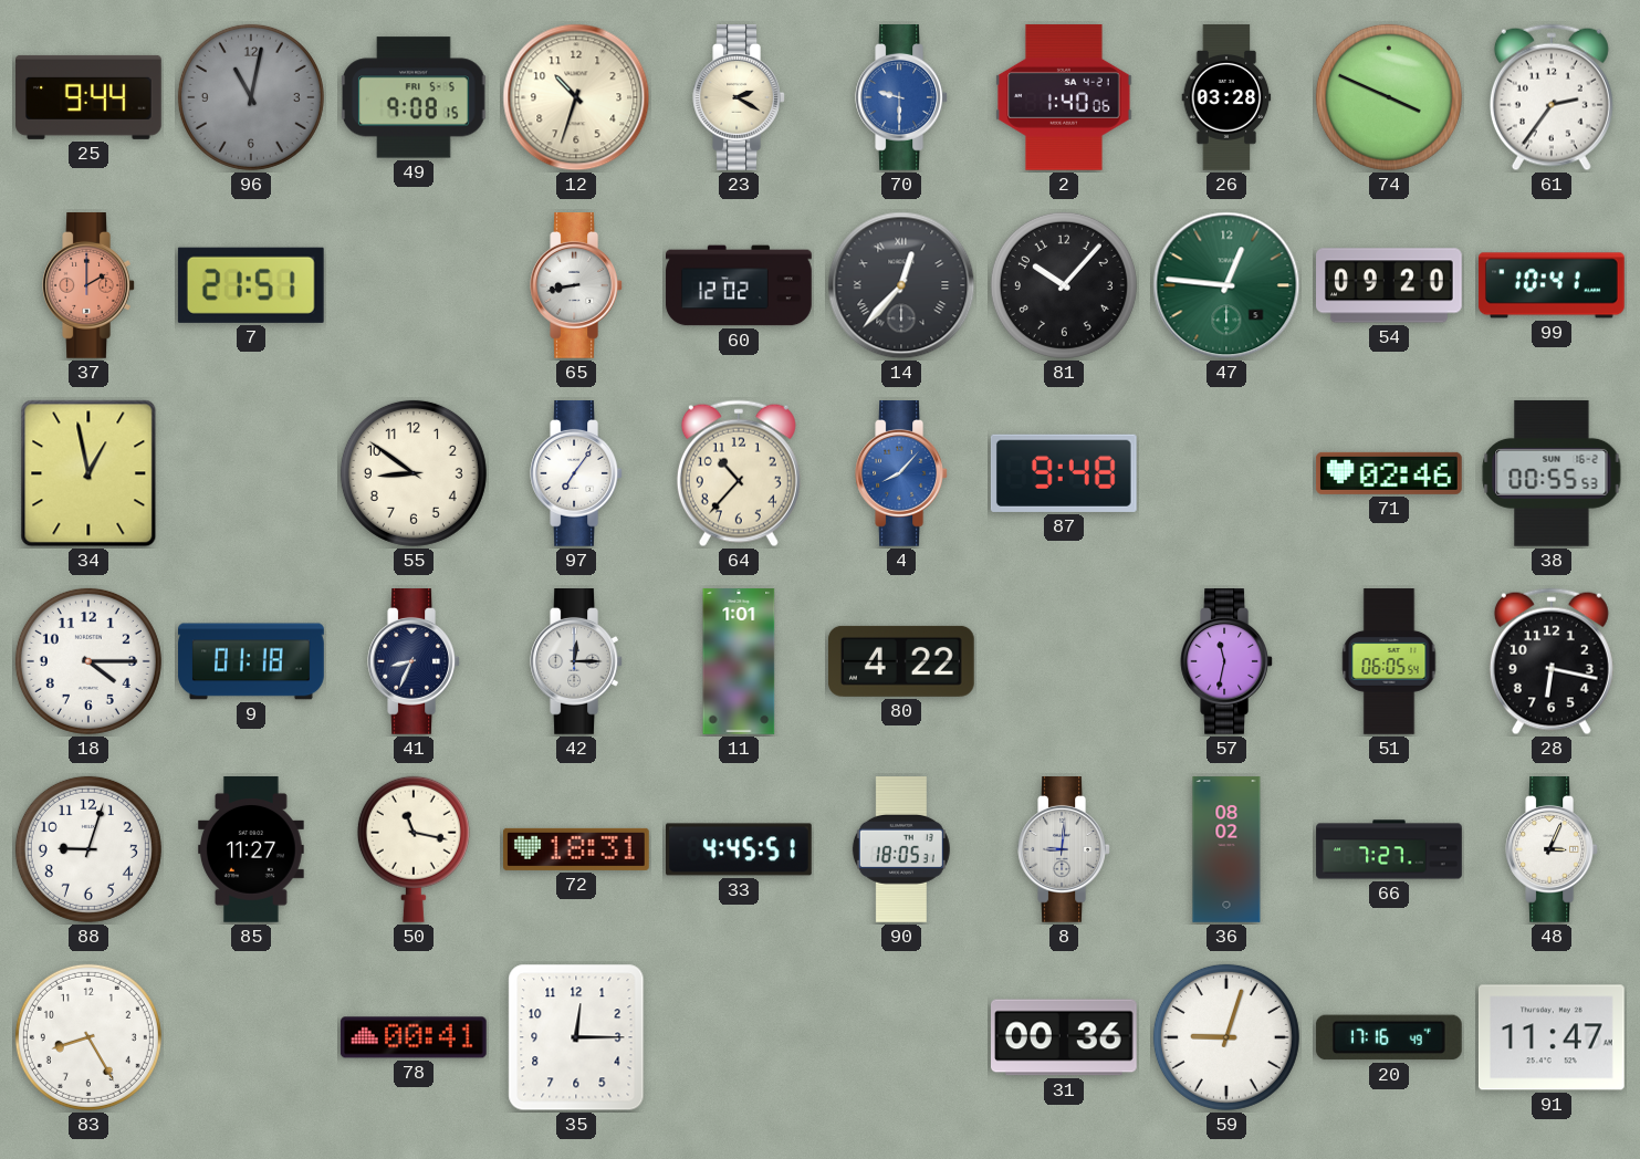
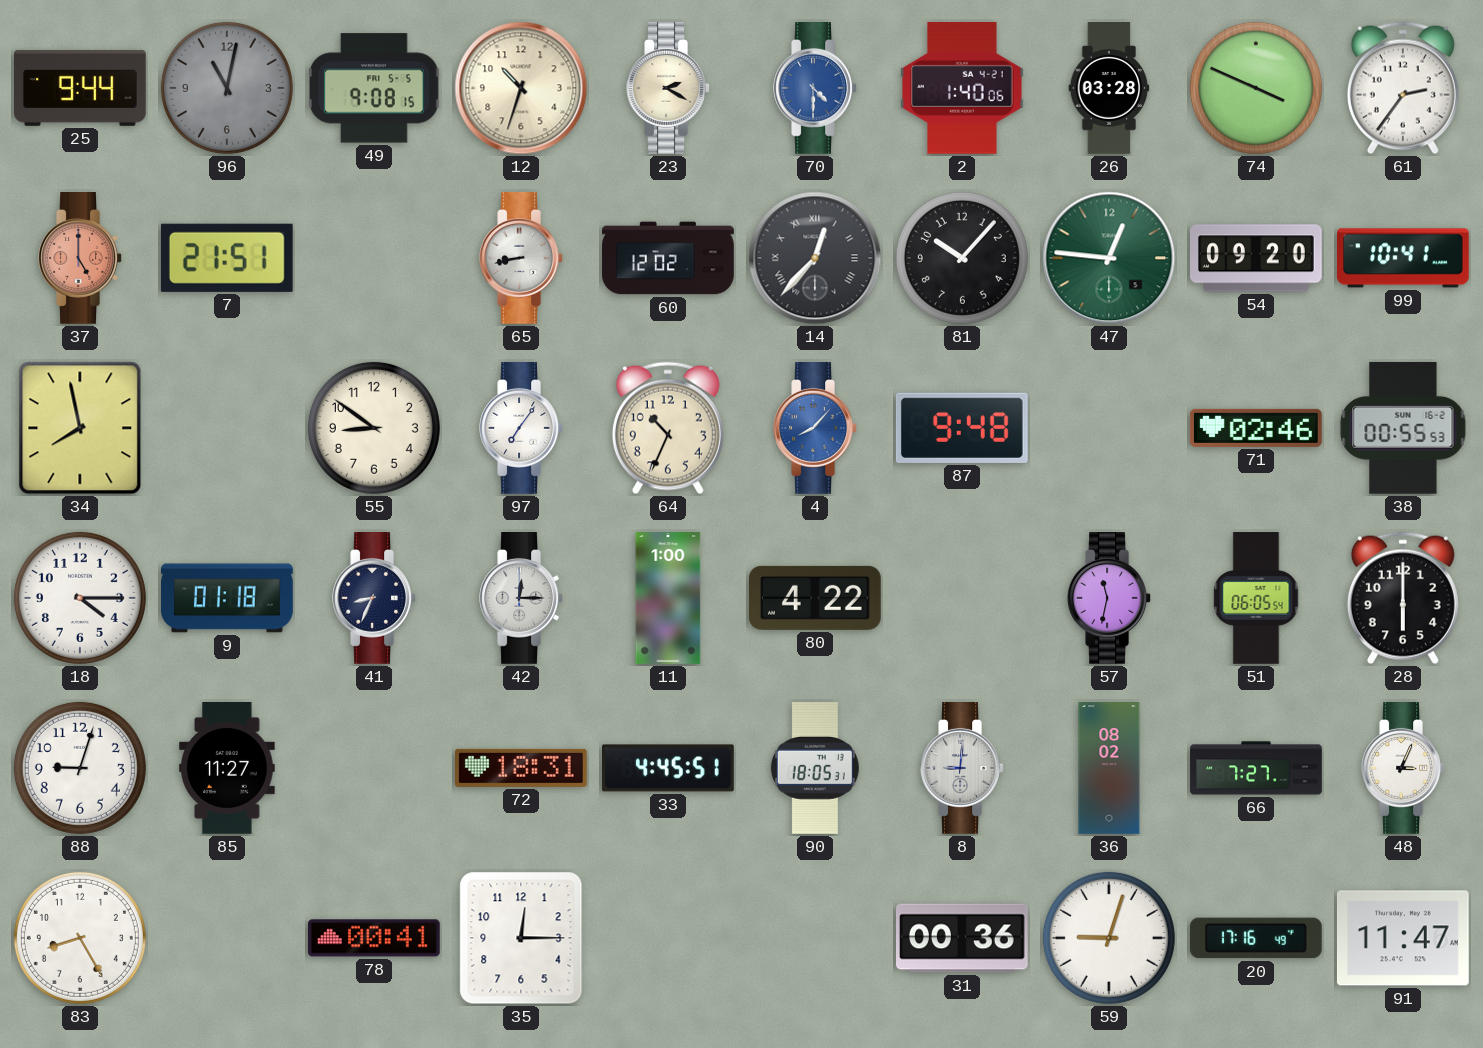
70: 9:30 -> 4:30 (815, 89)
37: 2:00 -> 5:00 (80, 259)
34: 12:58 -> 7:58 (80, 428)
64: 10:37 -> 10:34 (668, 428)
11: 1:01 -> 1:00 (668, 598)
28: 6:17 -> 6:00 (1403, 598)
50: 11:17 -> none (414, 849)
